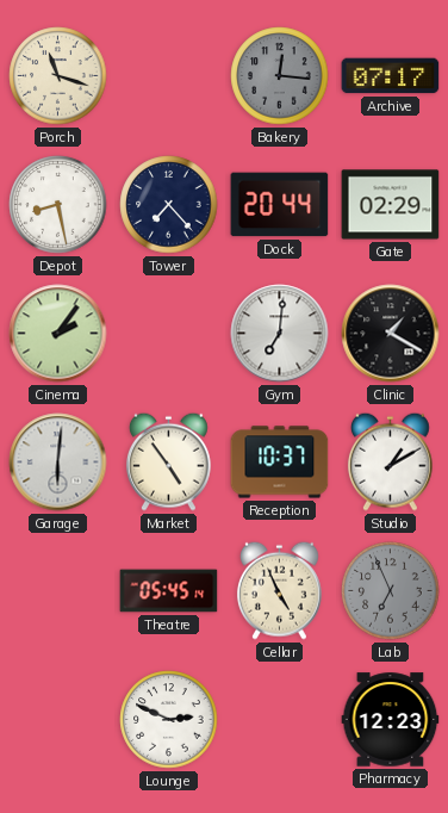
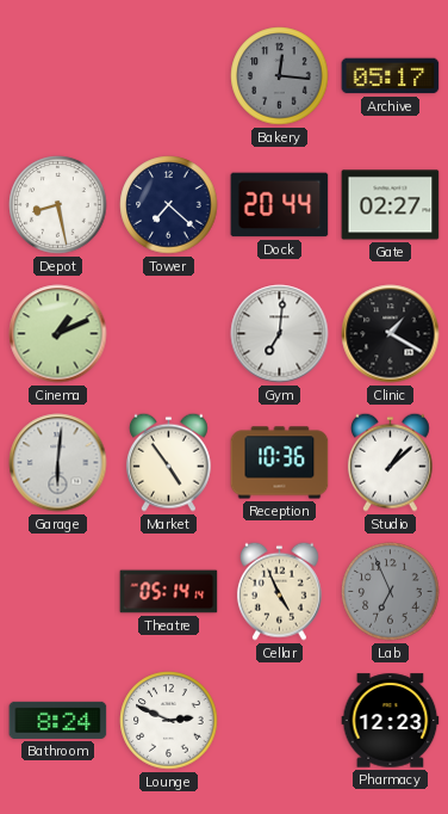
Porch: 11:18 -> none (58, 76)
Archive: 07:17 -> 05:17 (391, 76)
Tower: 7:23 -> 7:22 (169, 205)
Gate: 02:29 -> 02:27 (391, 205)
Cinema: 2:06 -> 1:11 (58, 334)
Reception: 10:37 -> 10:36 (280, 463)
Studio: 1:10 -> 1:08 (390, 462)
Theatre: 05:45 -> 05:14 (169, 592)
Bathroom: none -> 8:24 (58, 720)
